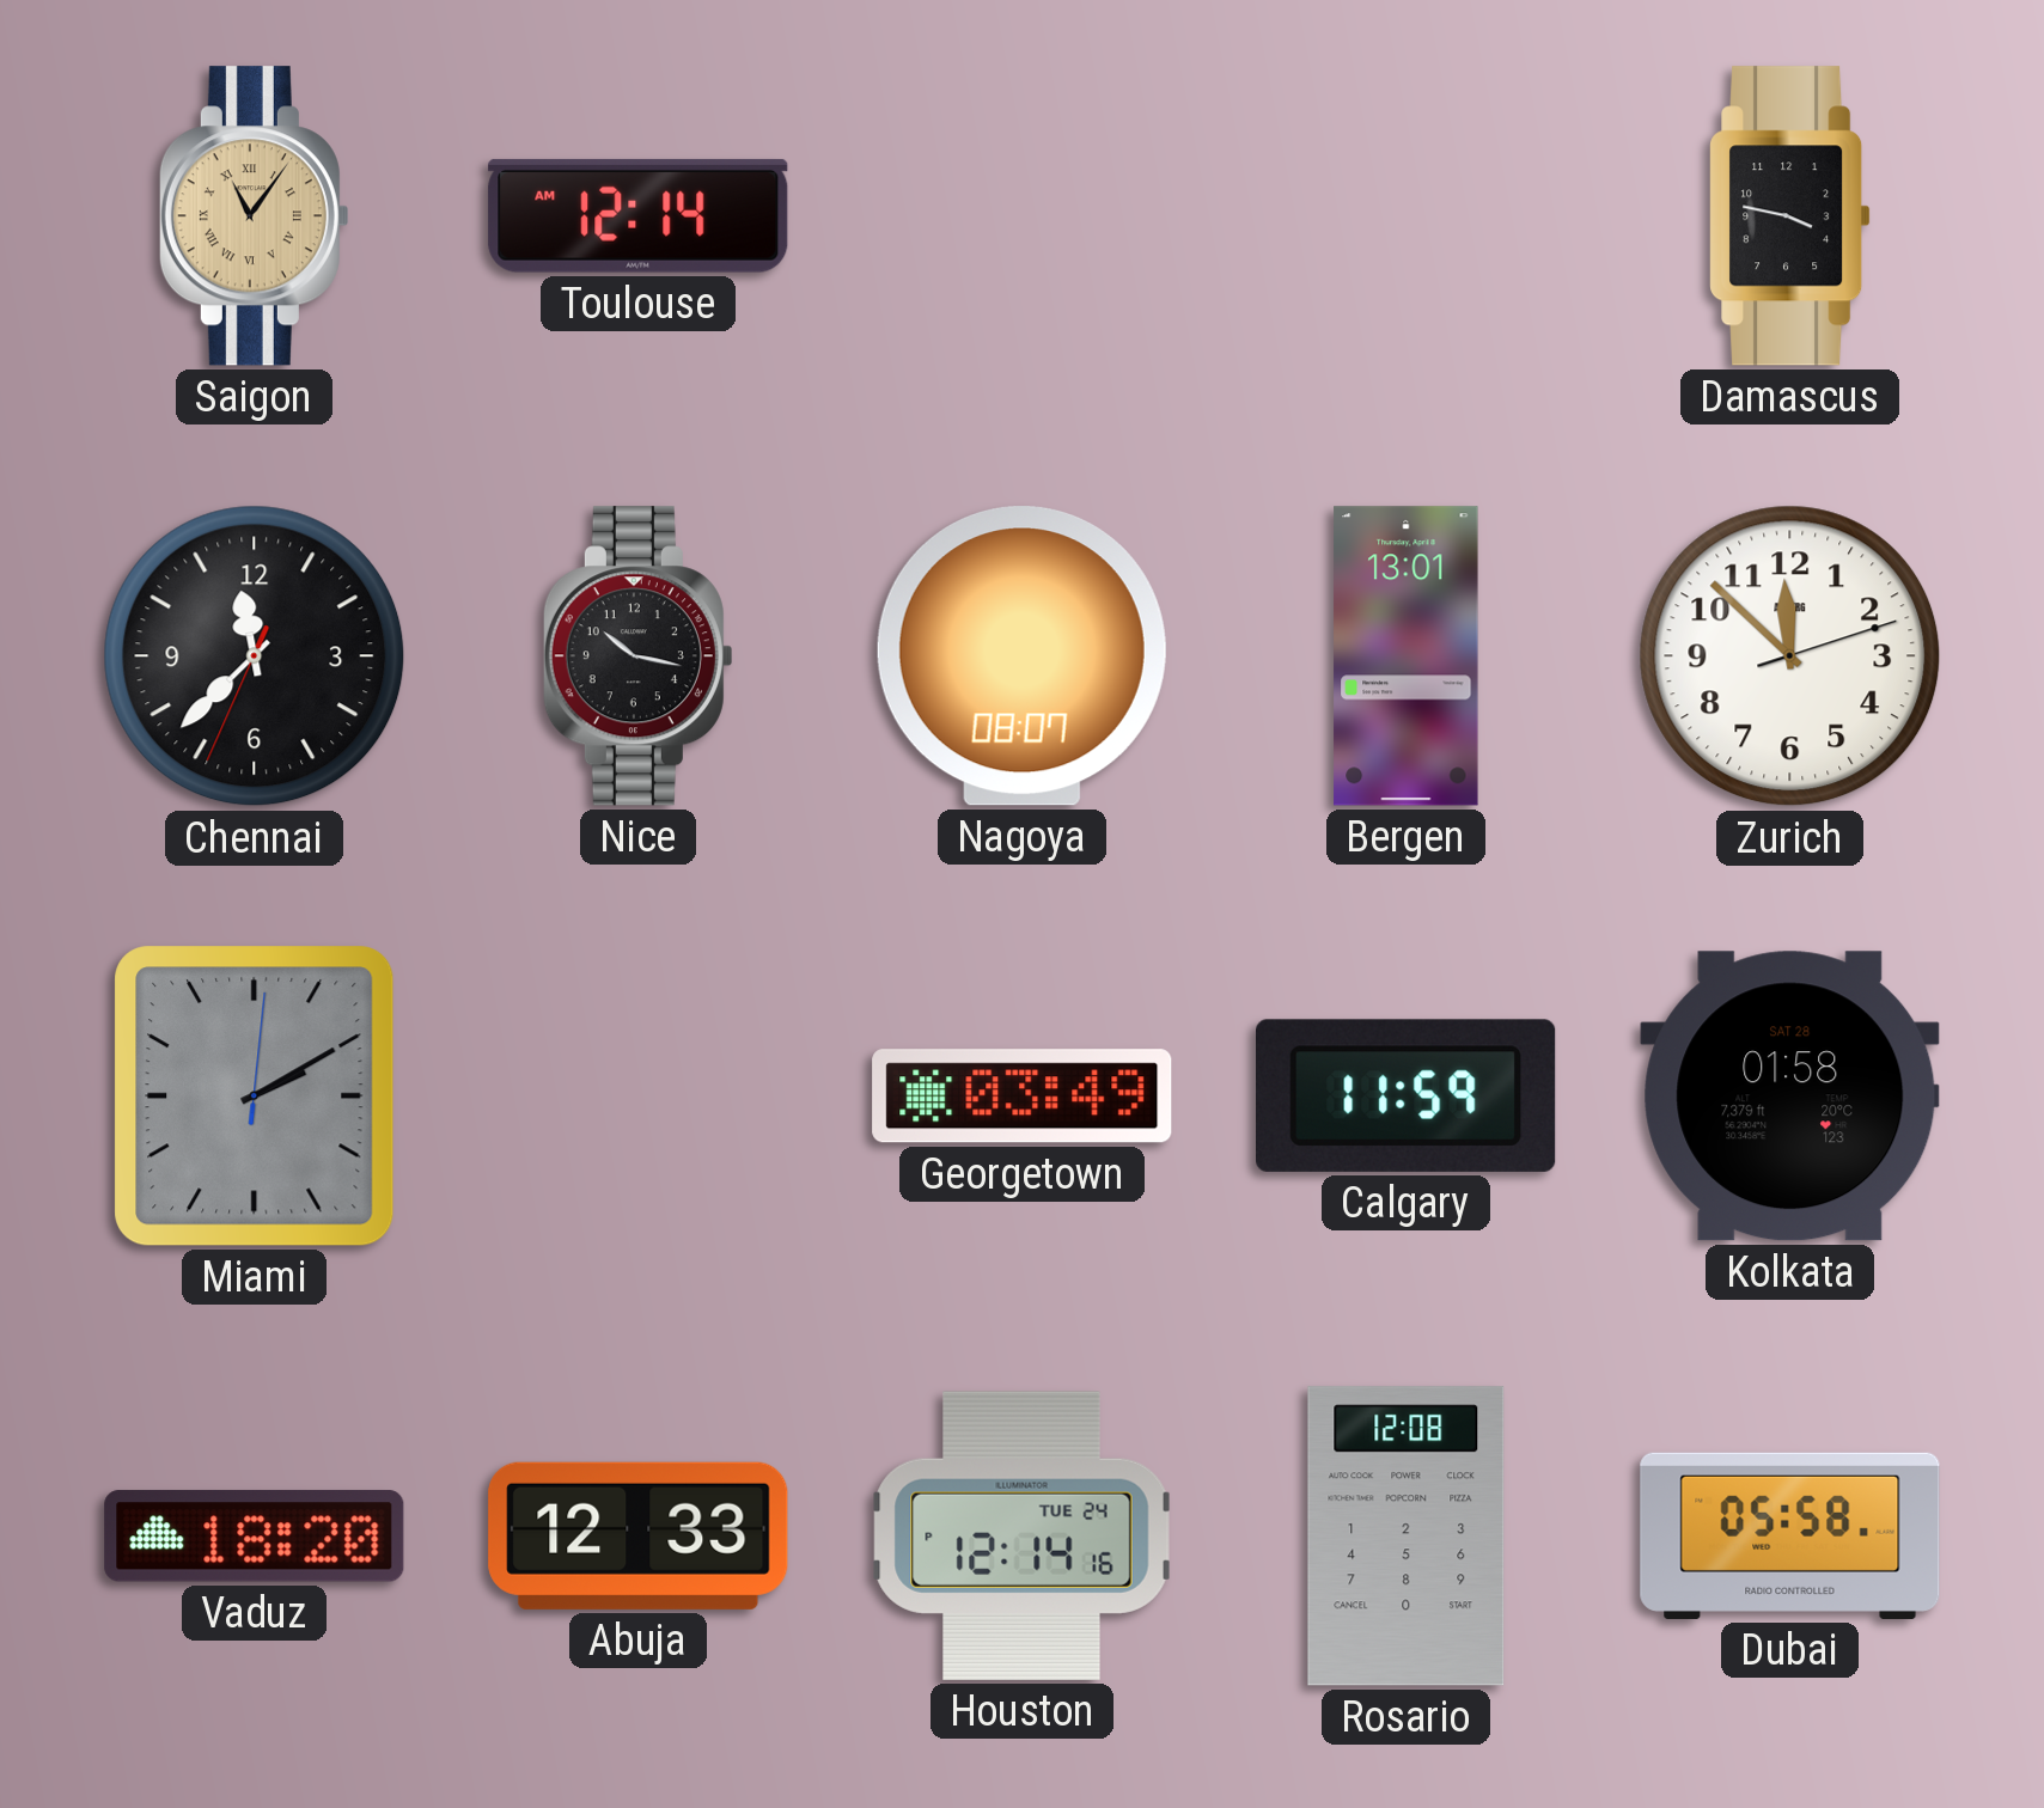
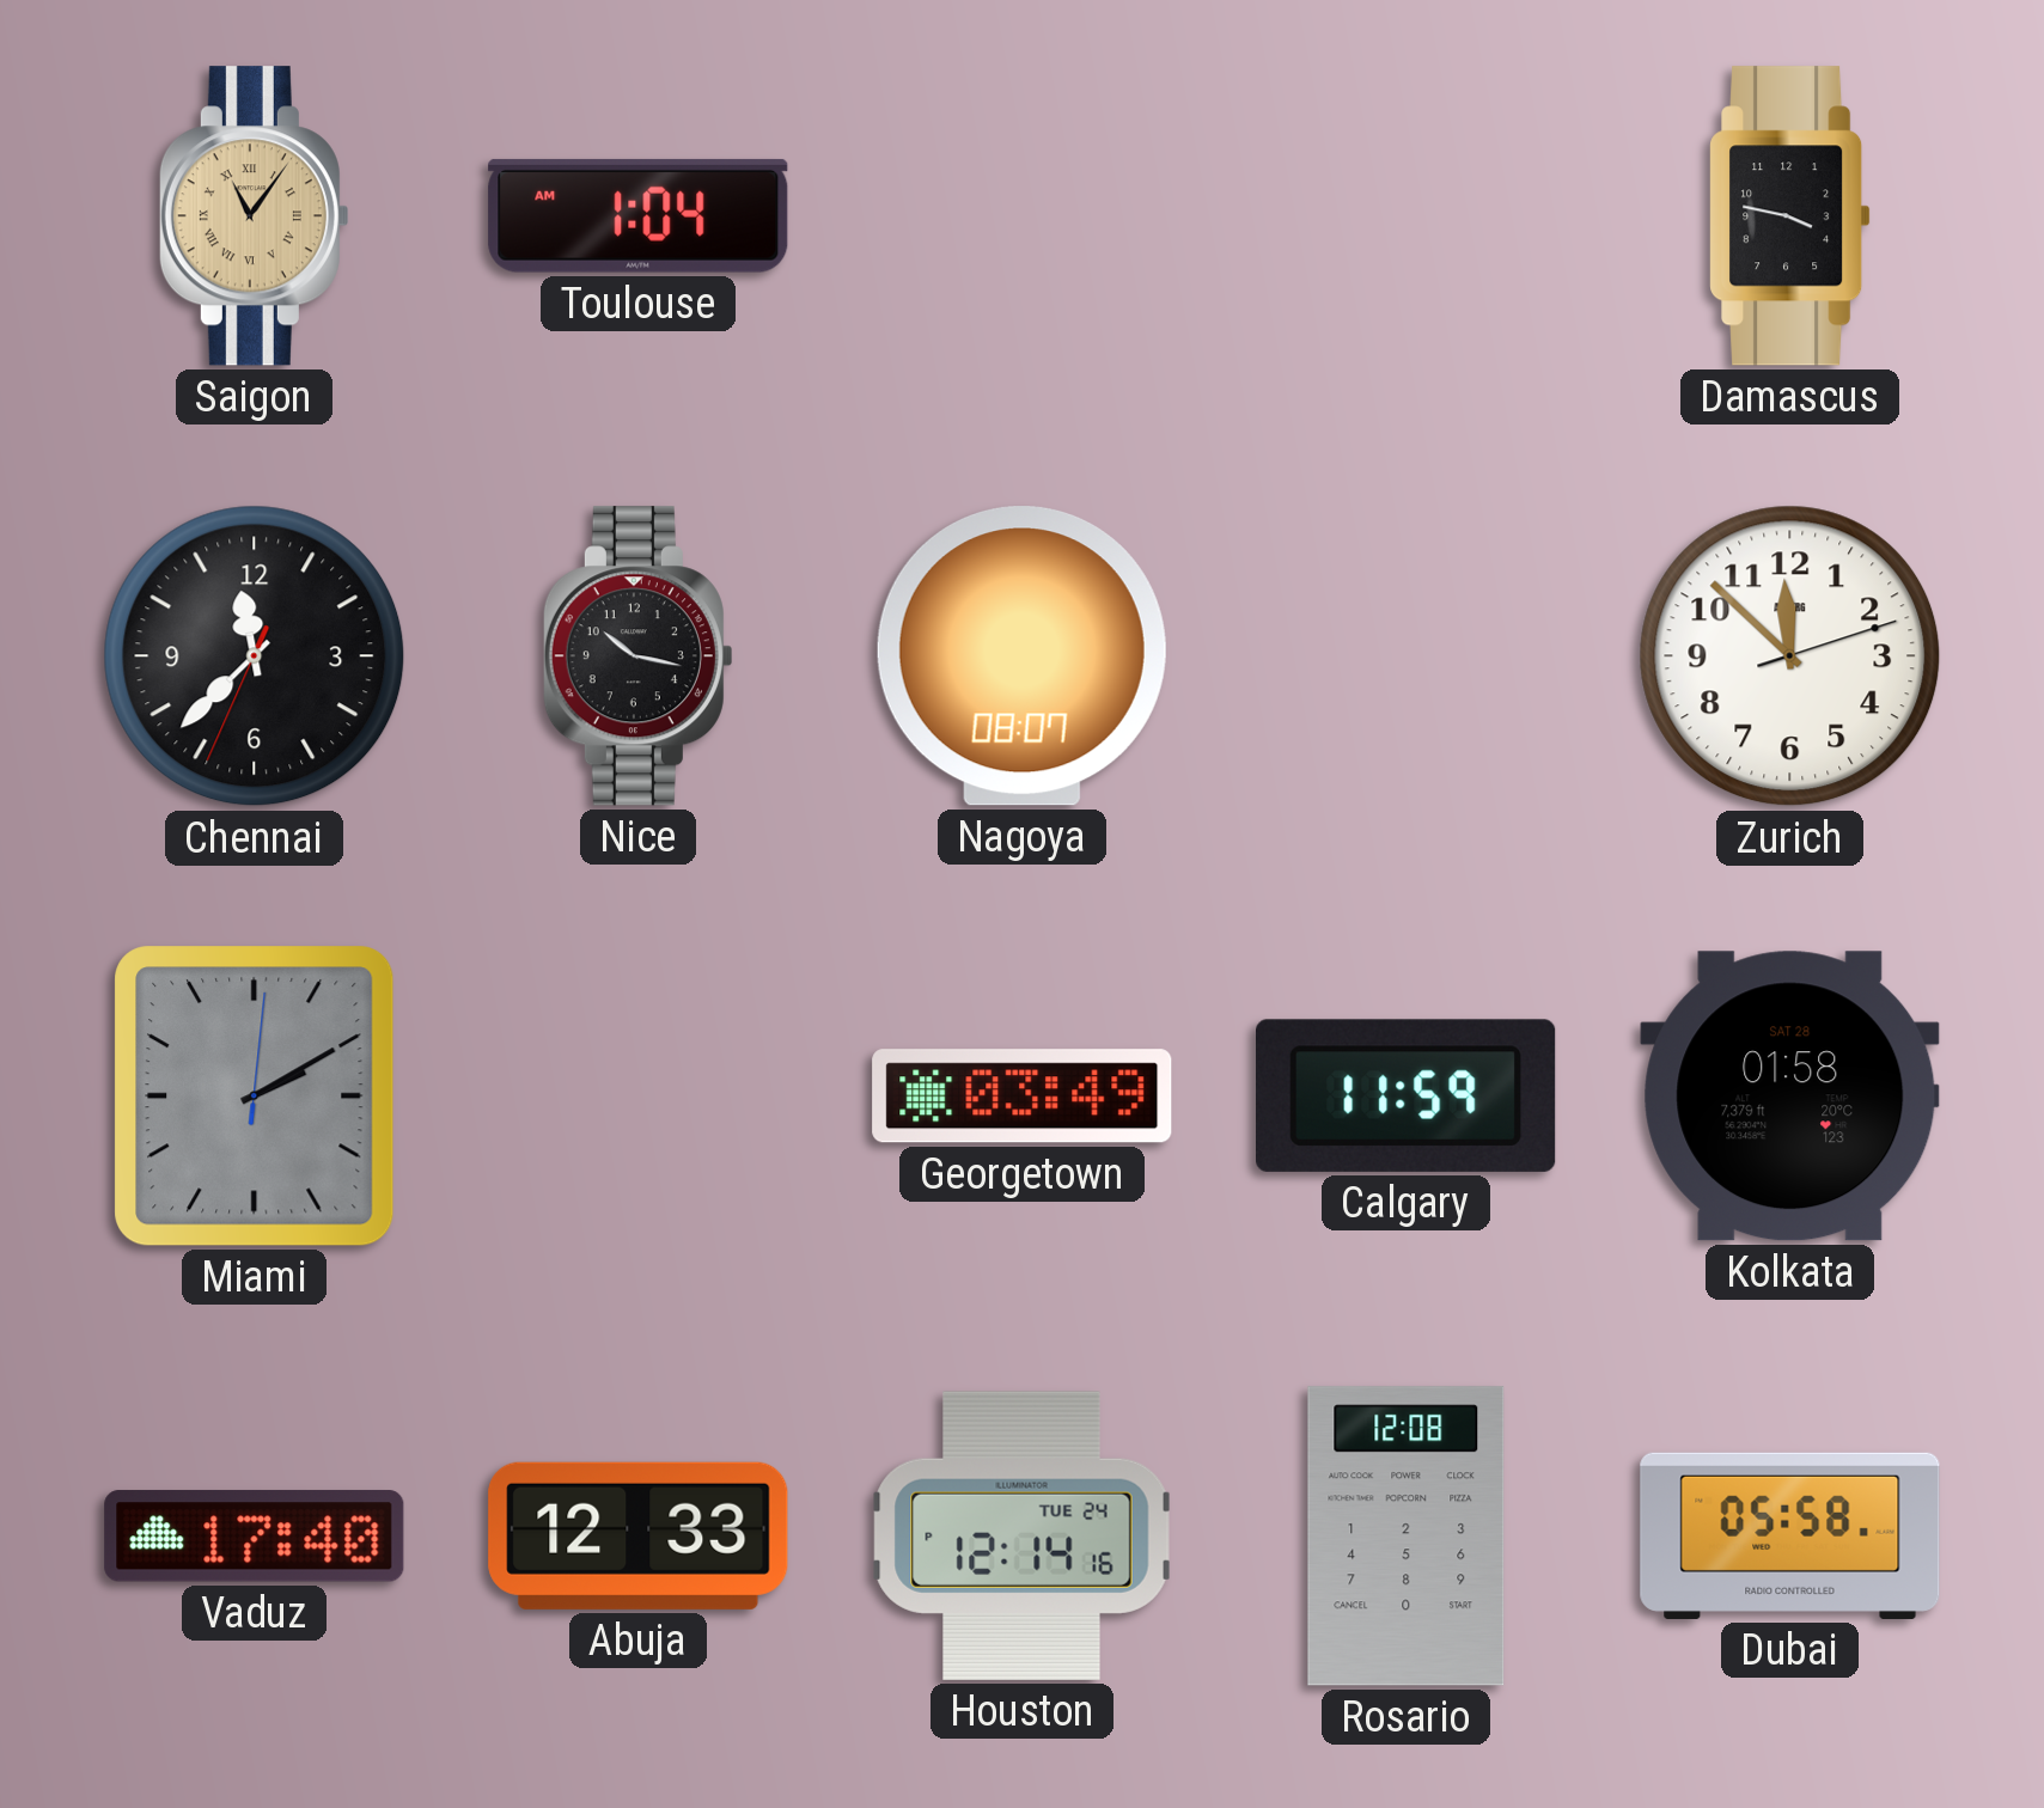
Toulouse: 12:14 -> 1:04 (639, 215)
Bergen: 13:01 -> none (1407, 656)
Vaduz: 18:20 -> 17:40 (255, 1537)
